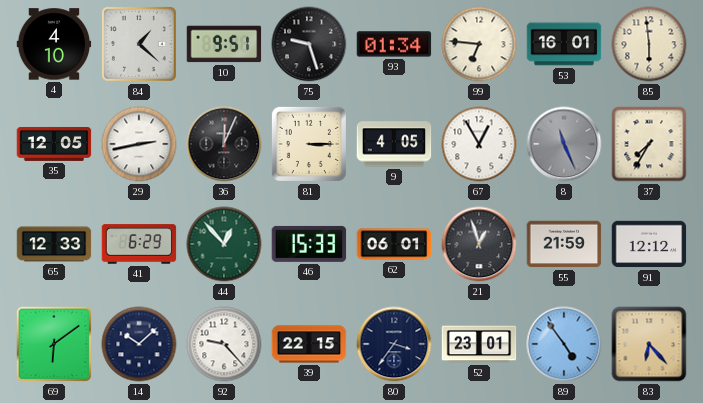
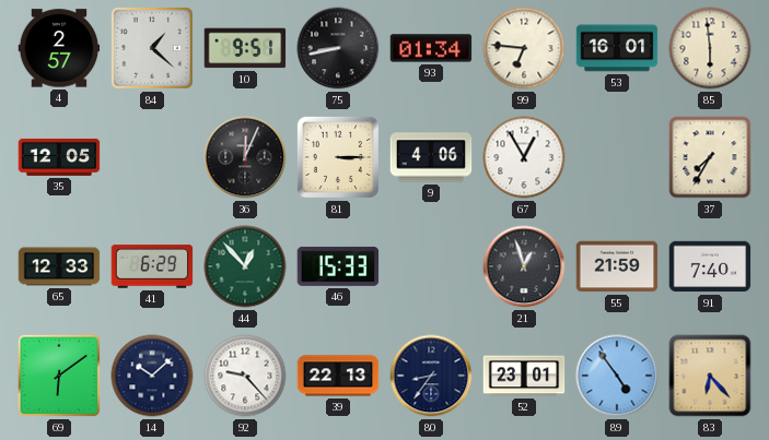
4: 4:10 -> 2:57 (59, 48)
75: 9:27 -> 8:43 (338, 48)
29: 2:43 -> none (139, 144)
9: 4:05 -> 4:06 (431, 157)
8: 11:26 -> none (564, 144)
62: 06:01 -> none (394, 244)
91: 12:12 -> 7:40 (710, 266)
39: 22:15 -> 22:13 (338, 376)
80: 3:36 -> 8:36 (431, 376)
